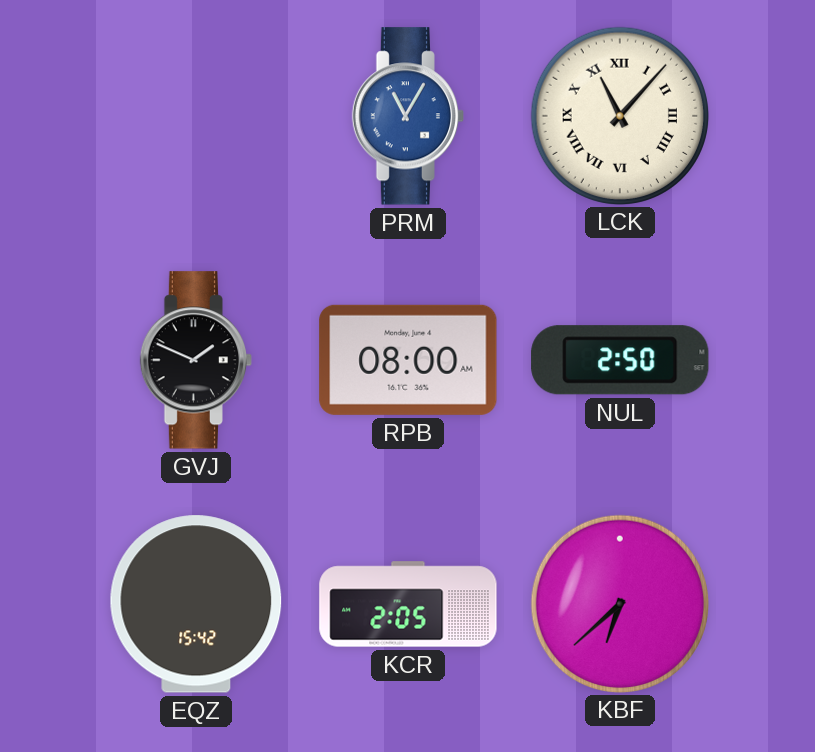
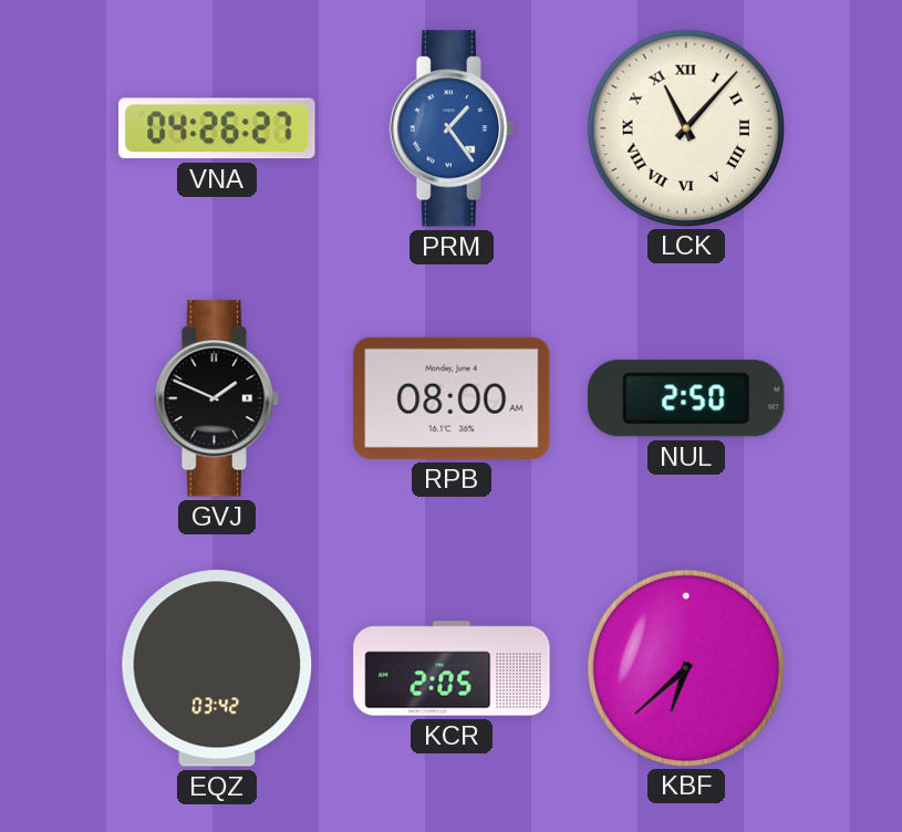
VNA: none -> 04:26 (217, 128)
PRM: 11:05 -> 1:24 (452, 128)
EQZ: 15:42 -> 03:42 (217, 668)
